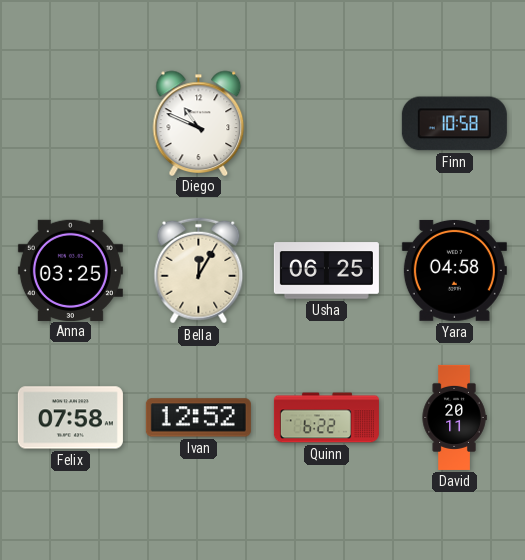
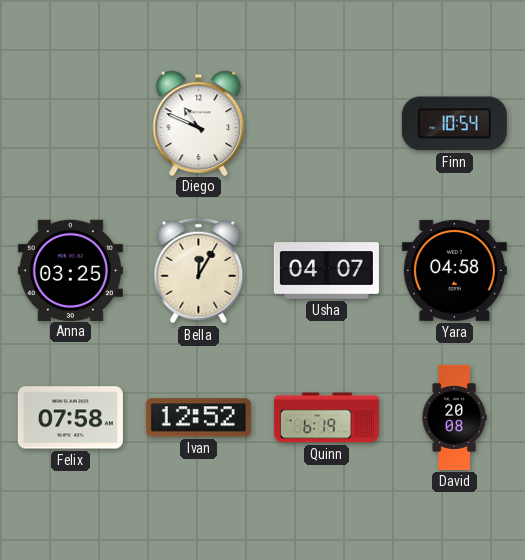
Finn: 10:58 -> 10:54 (454, 124)
Usha: 06:25 -> 04:07 (326, 271)
Quinn: 6:22 -> 6:19 (326, 418)
David: 20:11 -> 20:08 (454, 417)
